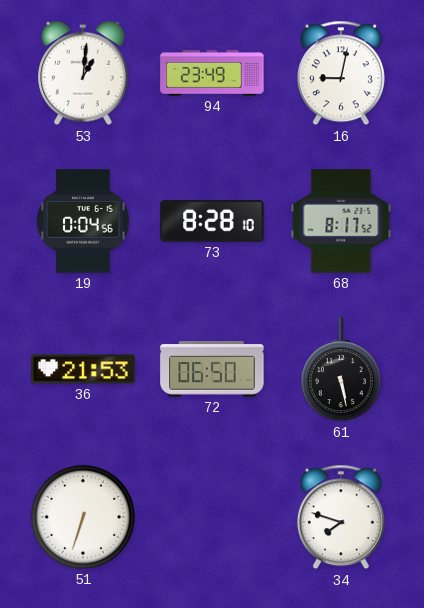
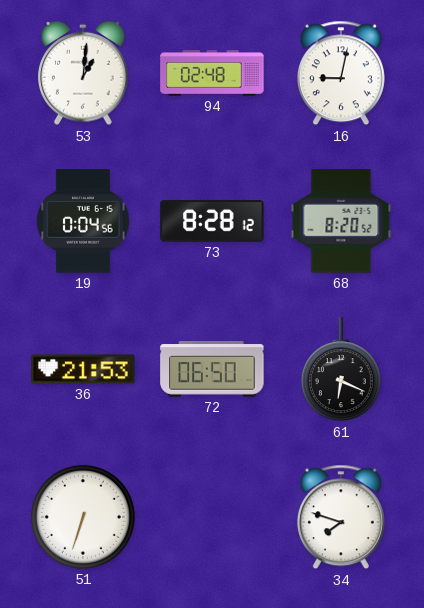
94: 23:49 -> 02:48 (212, 74)
73: 8:28:10 -> 8:28:12 (212, 221)
68: 8:17 -> 8:20 (341, 221)
61: 5:28 -> 6:19 (341, 370)
